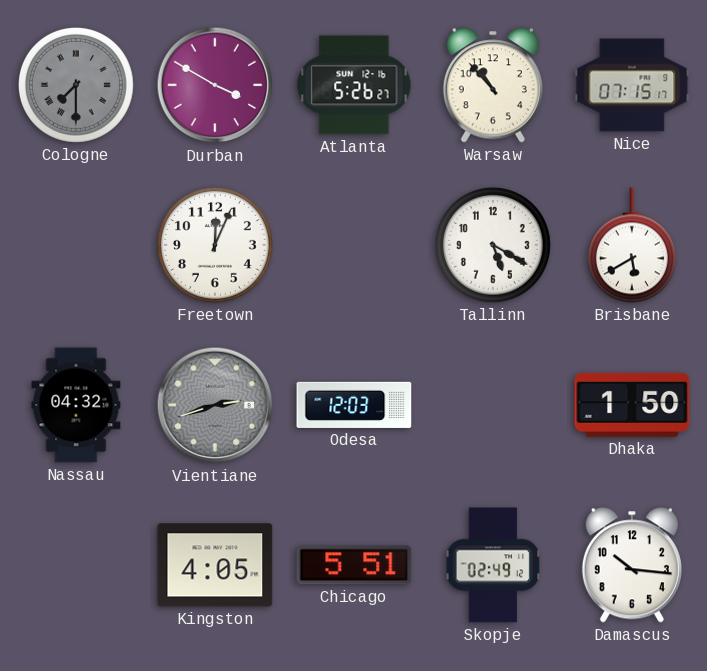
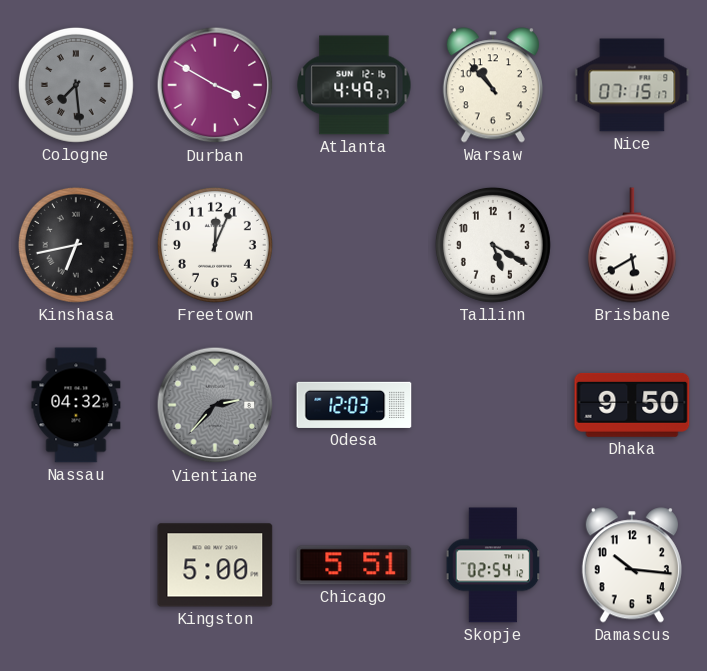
Cologne: 7:30 -> 7:29 (76, 85)
Atlanta: 5:26 -> 4:49 (354, 85)
Kinshasa: none -> 6:43 (76, 245)
Vientiane: 2:42 -> 2:37 (215, 405)
Dhaka: 1:50 -> 9:50 (632, 405)
Kingston: 4:05 -> 5:00 (215, 565)
Skopje: 02:49 -> 02:54 (493, 565)
